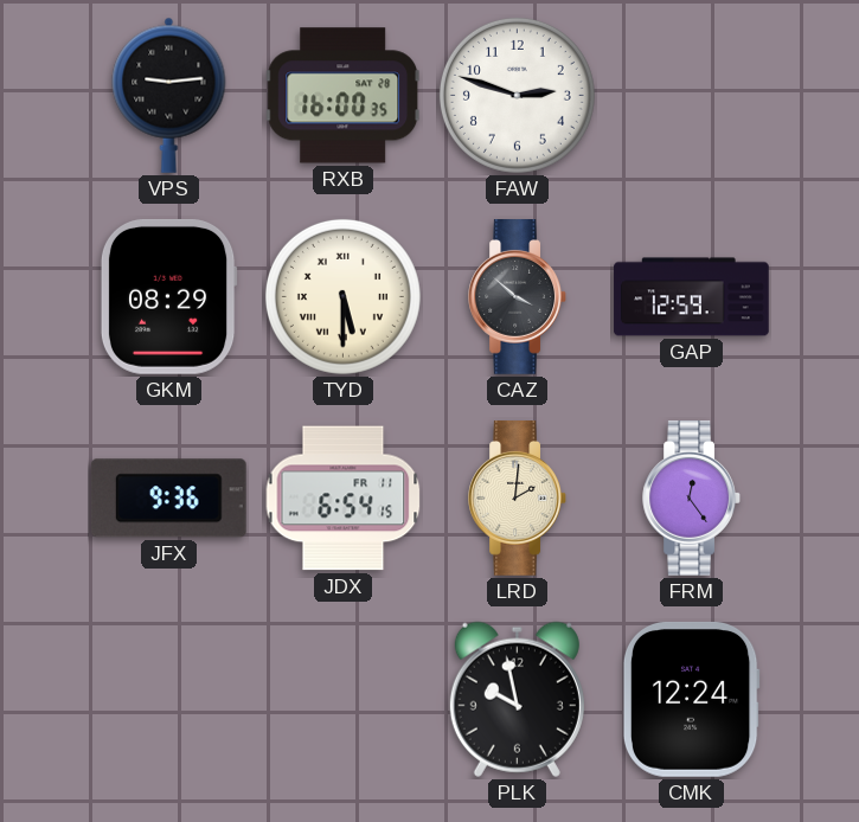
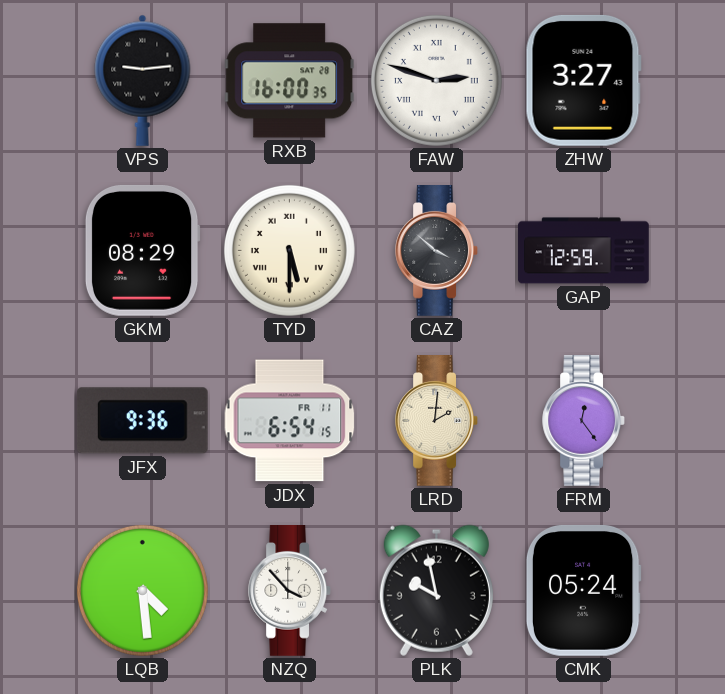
FAW numerals: Arabic -> Roman (436, 80)
ZHW: none -> 3:27 (583, 80)
LQB: none -> 4:29 (142, 590)
NZQ: none -> 3:53 (289, 591)
CMK: 12:24 -> 05:24 (583, 590)
